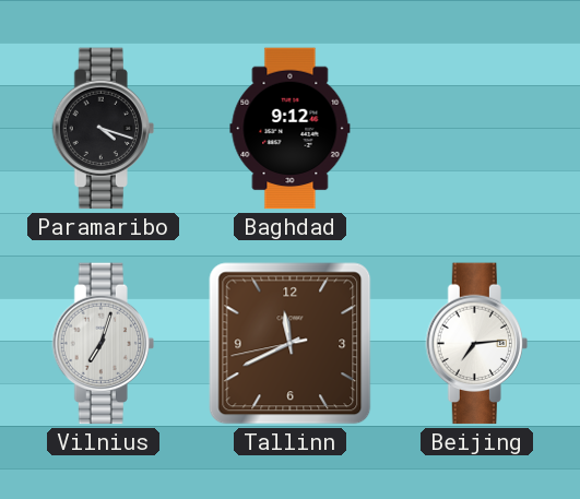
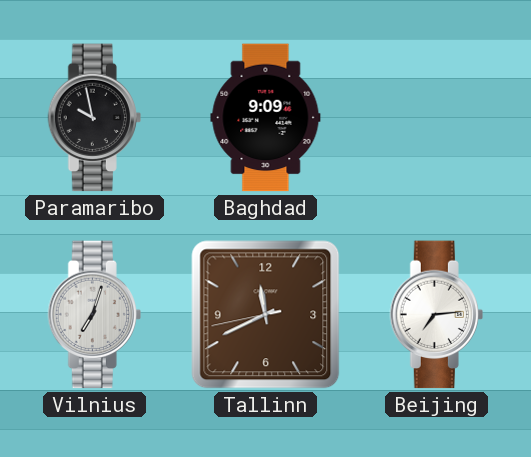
Paramaribo: 4:18 -> 9:58 (94, 118)
Baghdad: 9:12 -> 9:09 (266, 118)
